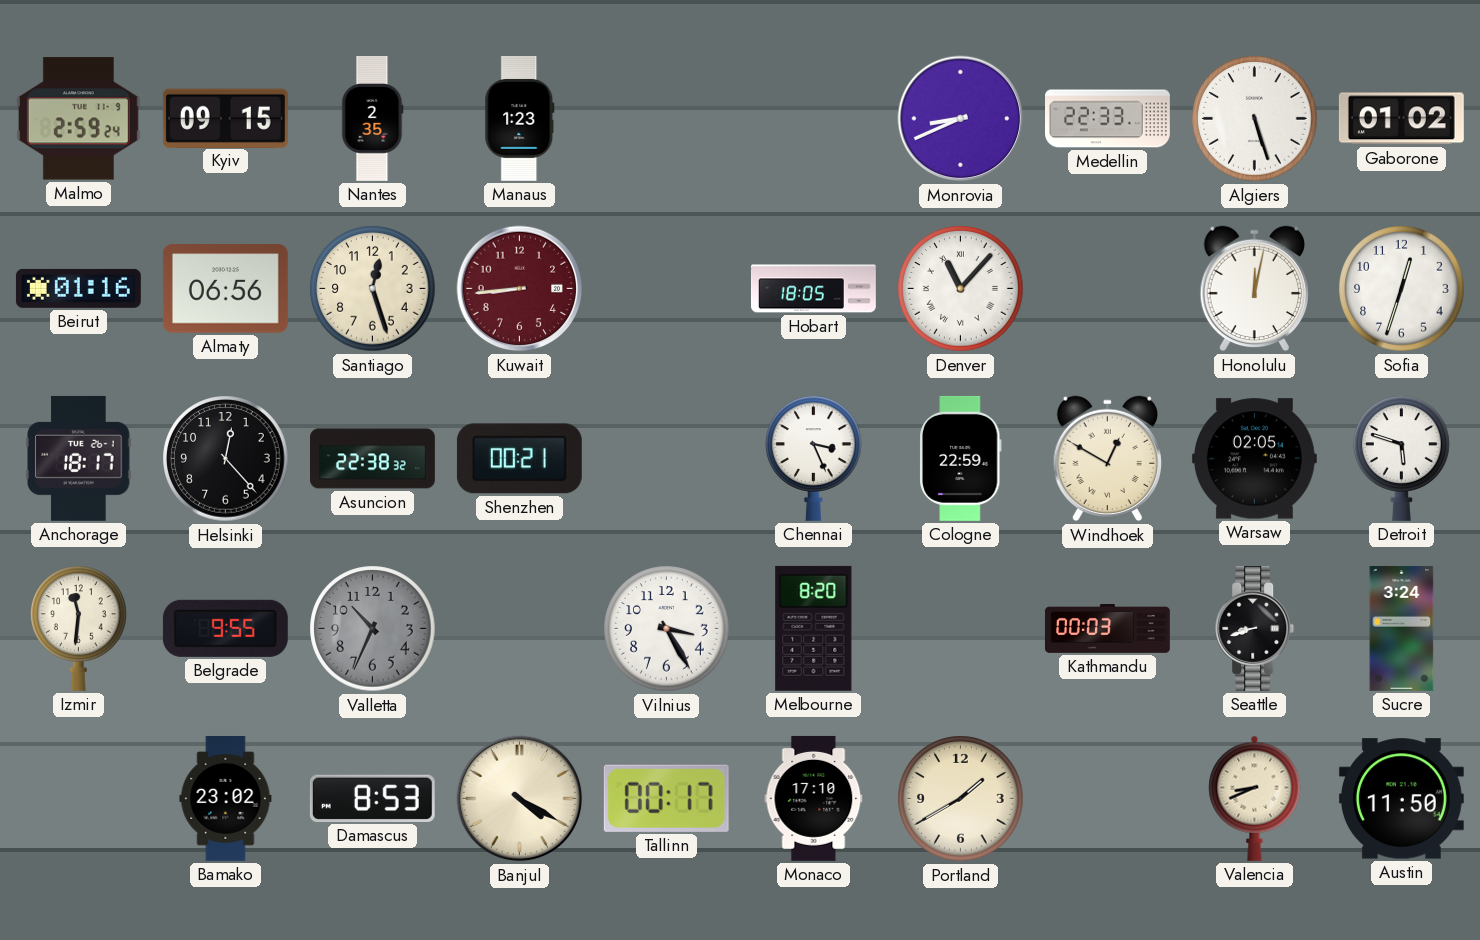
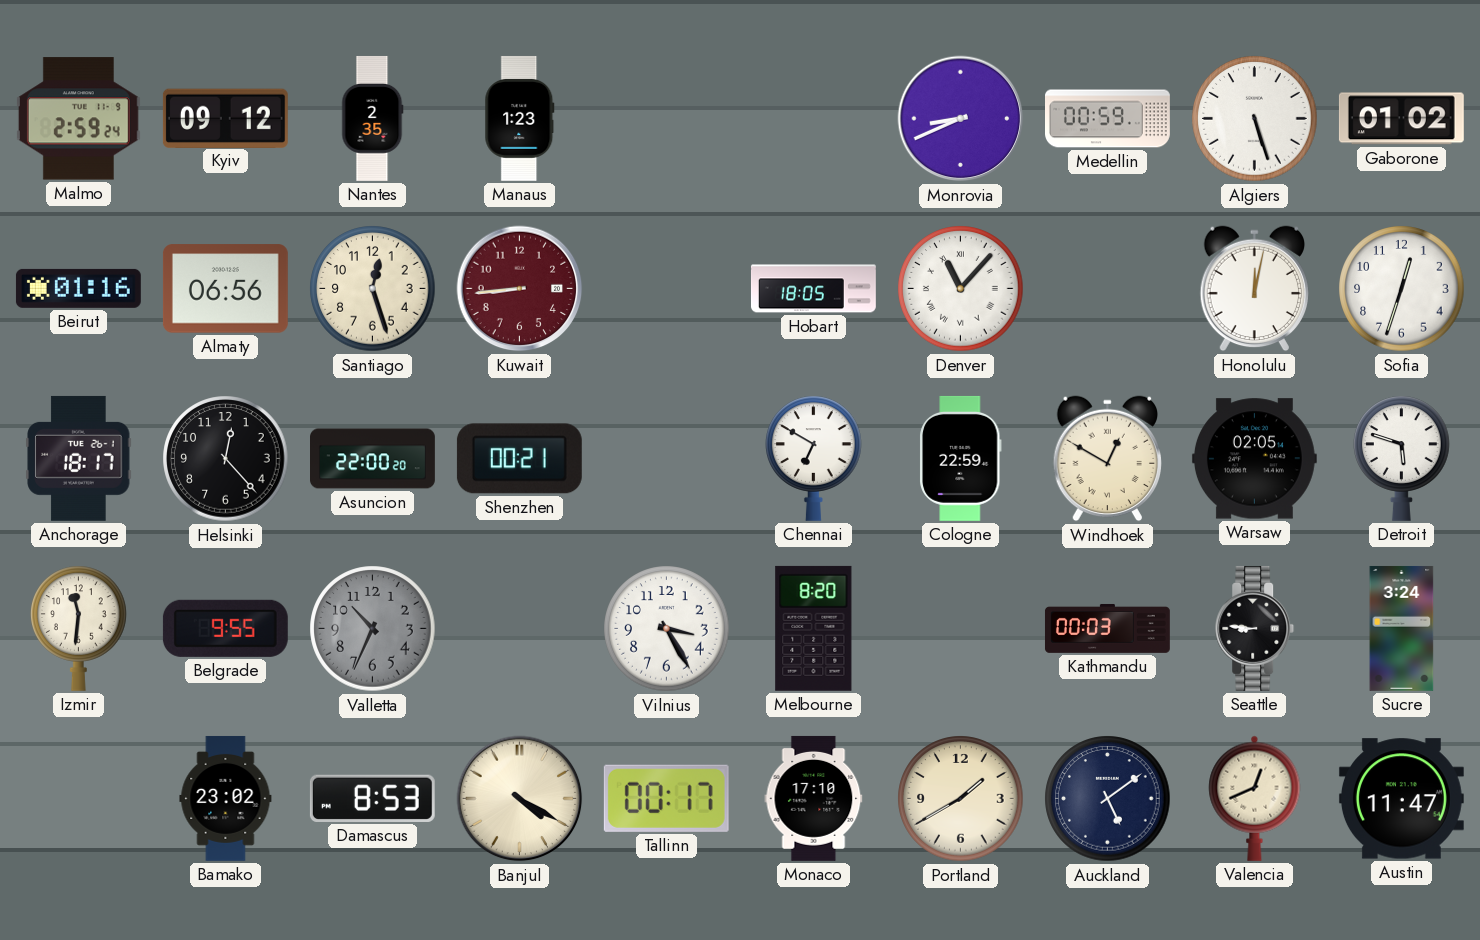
Kyiv: 09:15 -> 09:12 (225, 118)
Medellin: 22:33 -> 00:59 (1108, 119)
Asuncion: 22:38 -> 22:00 (373, 459)
Chennai: 3:26 -> 6:50 (814, 458)
Seattle: 8:42 -> 8:46 (1255, 628)
Auckland: none -> 5:09 (1108, 799)
Valencia: 8:41 -> 12:41 (1255, 798)
Austin: 11:50 -> 11:47 (1401, 799)
